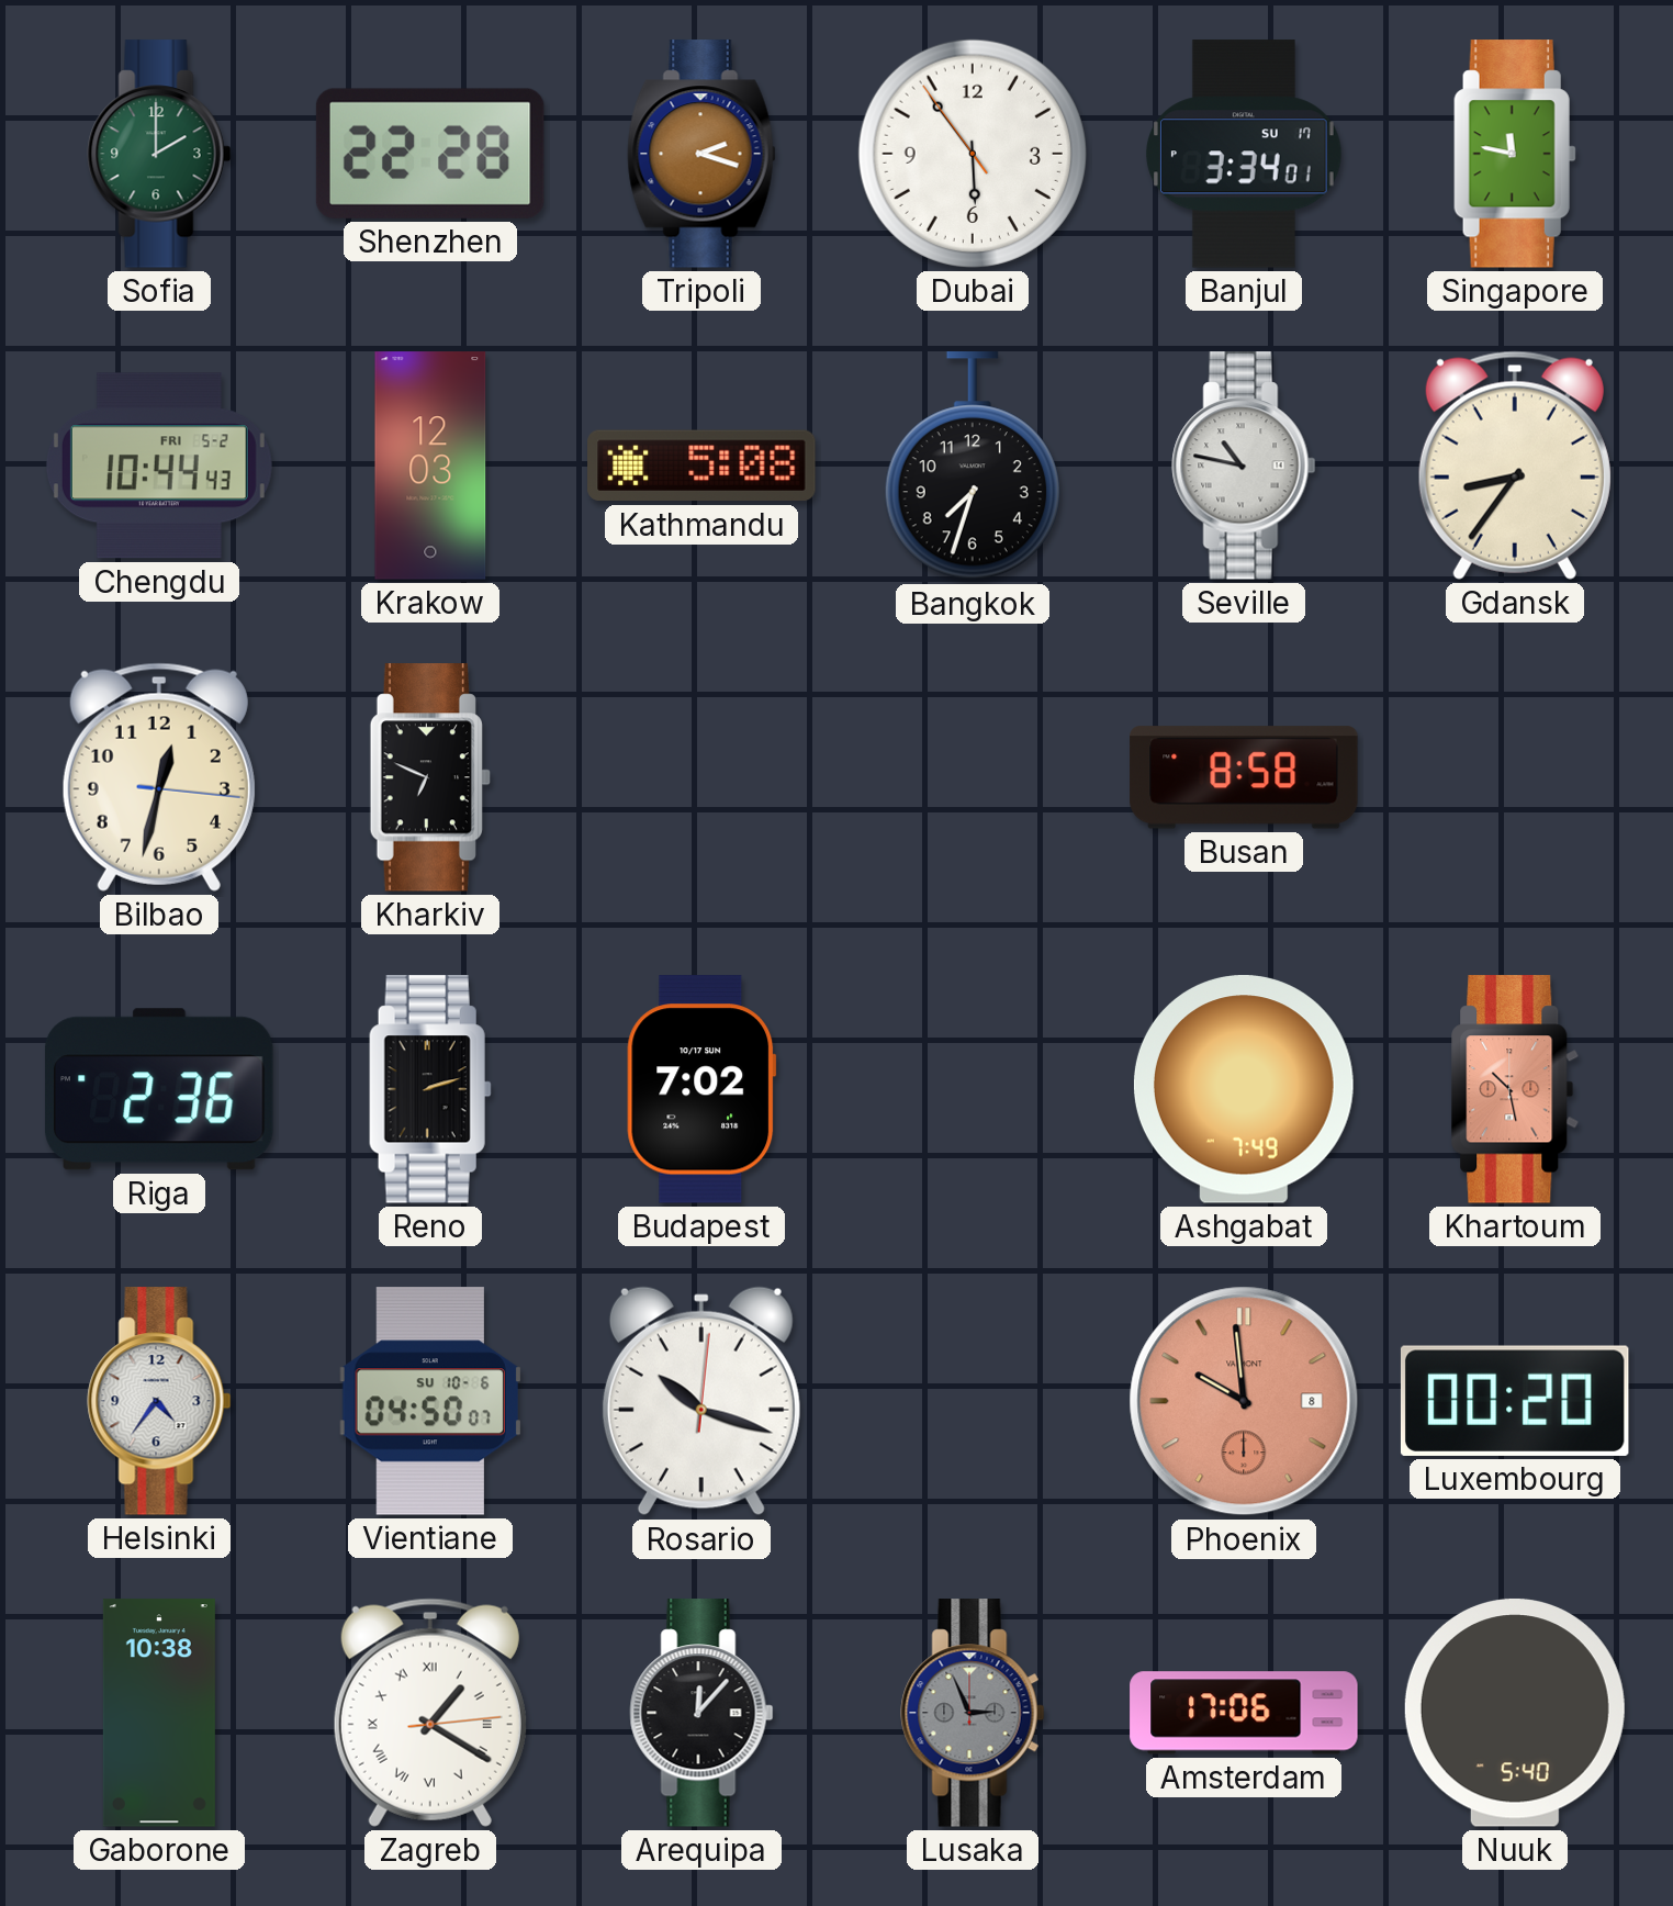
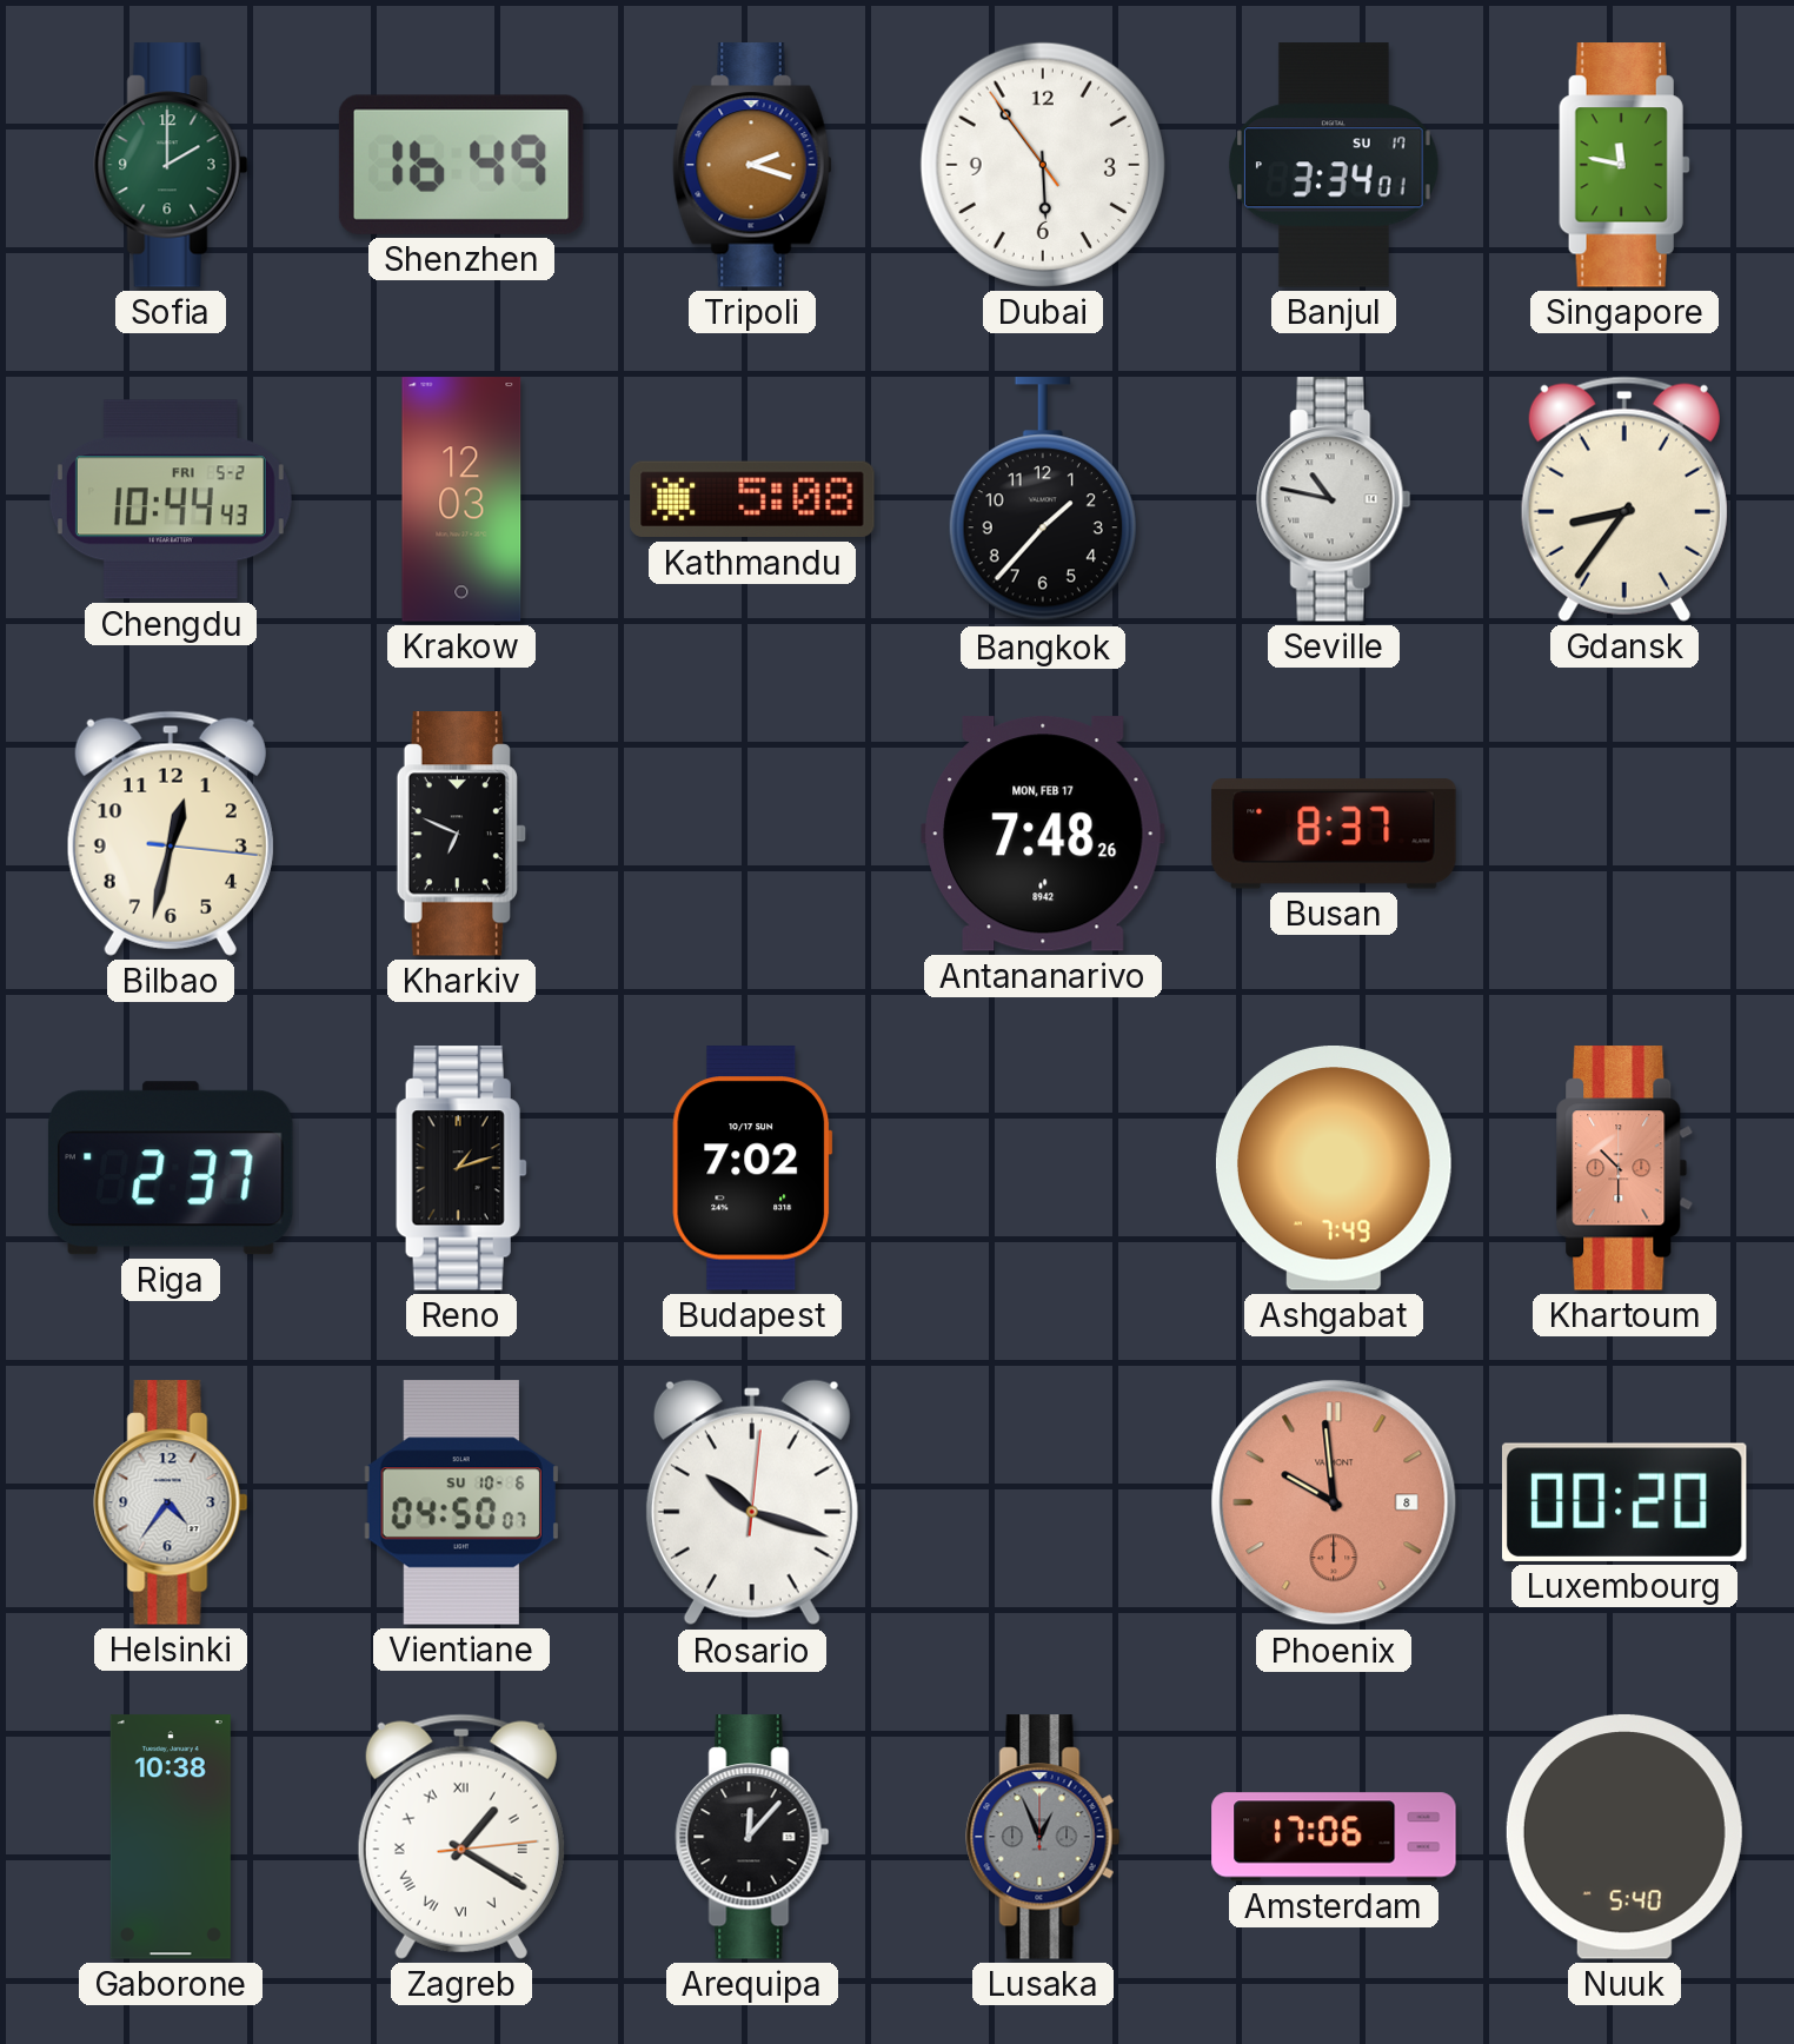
Shenzhen: 22:28 -> 16:49 (461, 165)
Bangkok: 7:33 -> 1:37 (1043, 500)
Antananarivo: none -> 7:48 (1044, 834)
Busan: 8:58 -> 8:37 (1334, 834)
Riga: 2:36 -> 2:37 (171, 1168)
Reno: 2:12 -> 1:12 (461, 1168)
Khartoum: 10:28 -> 10:30 (1624, 1168)
Lusaka: 2:56 -> 12:56 (1043, 1837)
